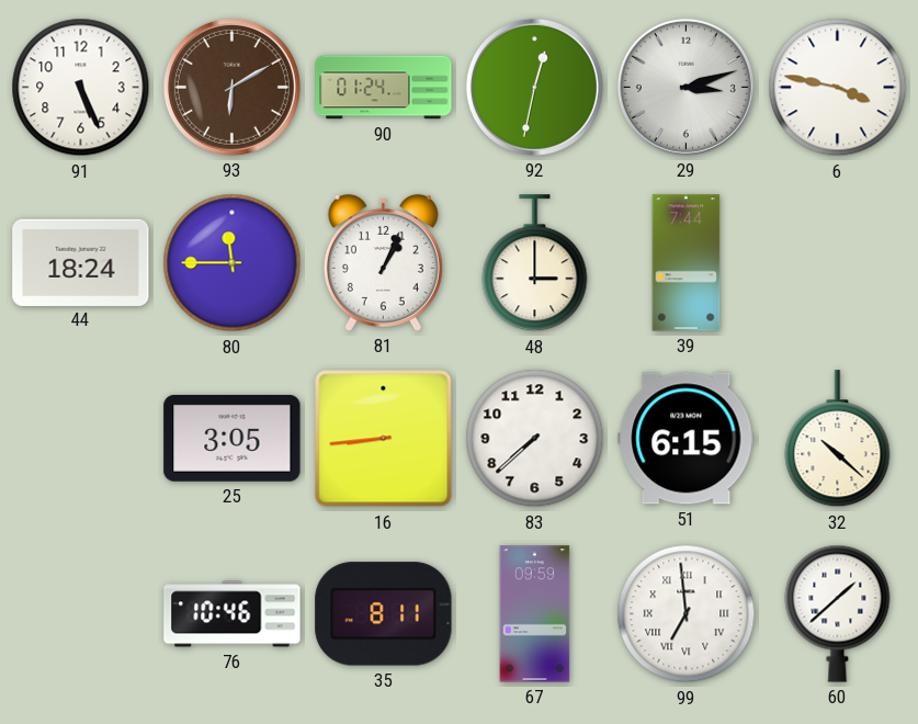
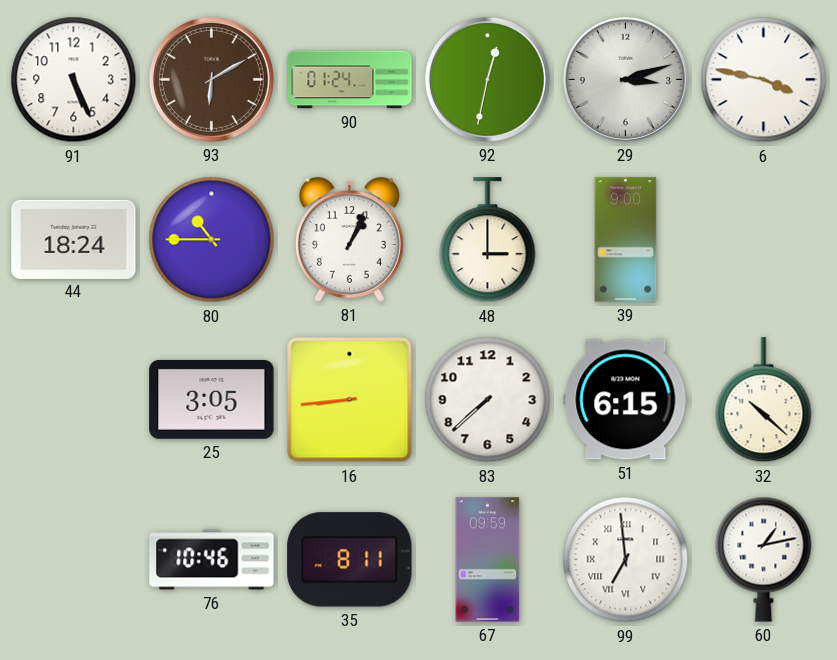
80: 11:45 -> 10:45 (212, 240)
39: 7:44 -> 9:00 (626, 240)
60: 1:38 -> 1:13 (764, 559)
